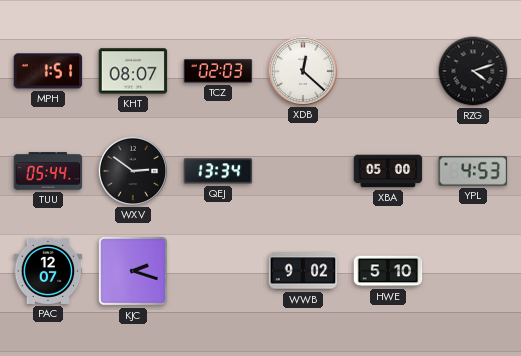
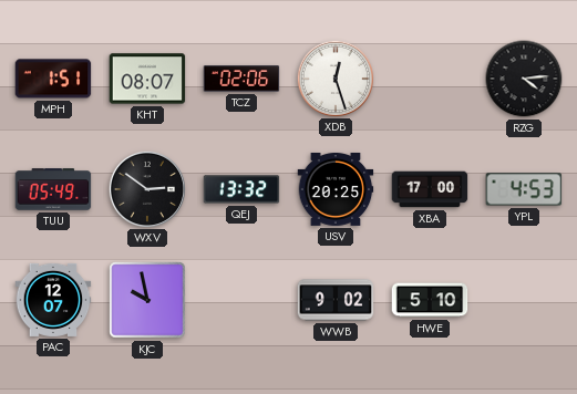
TCZ: 02:03 -> 02:06 (241, 79)
XDB: 12:22 -> 12:27 (334, 77)
RZG: 4:12 -> 4:14 (524, 79)
TUU: 05:44 -> 05:49 (53, 189)
QEJ: 13:34 -> 13:32 (241, 189)
USV: none -> 20:25 (336, 189)
XBA: 05:00 -> 17:00 (430, 189)
KJC: 2:18 -> 9:58 (147, 300)
